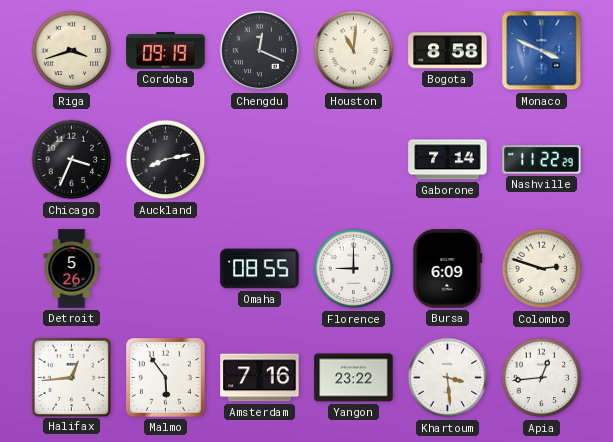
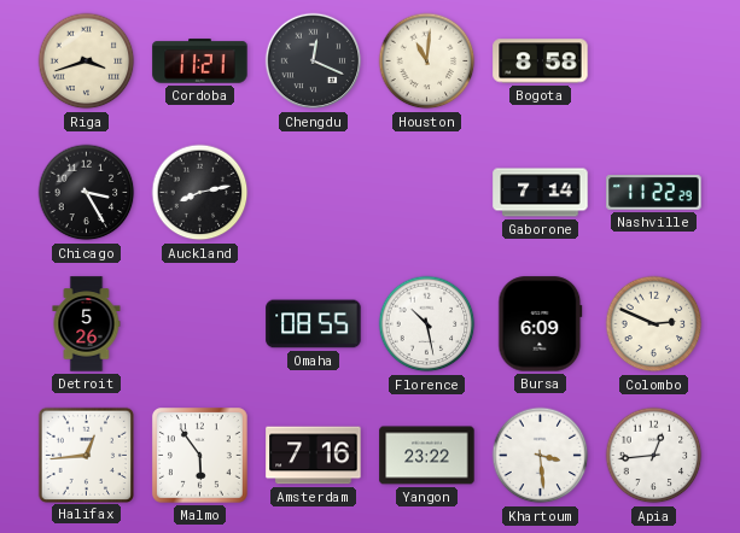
Cordoba: 09:19 -> 11:21 (200, 61)
Monaco: 3:49 -> none (542, 51)
Chicago: 3:34 -> 3:25 (87, 193)
Florence: 9:00 -> 10:28 (427, 324)
Colombo: 2:48 -> 2:49 (654, 324)
